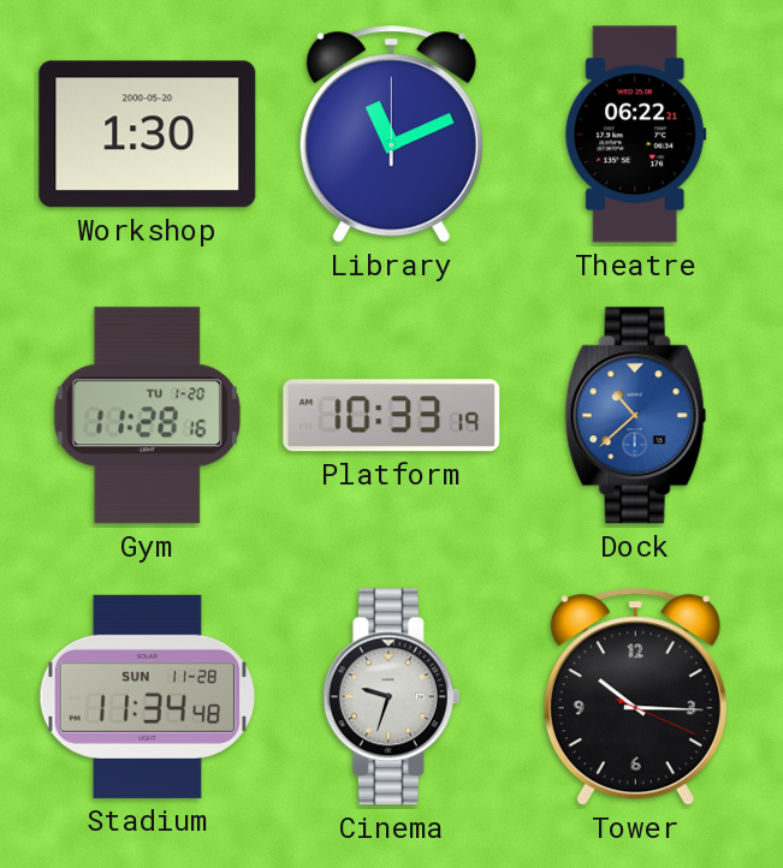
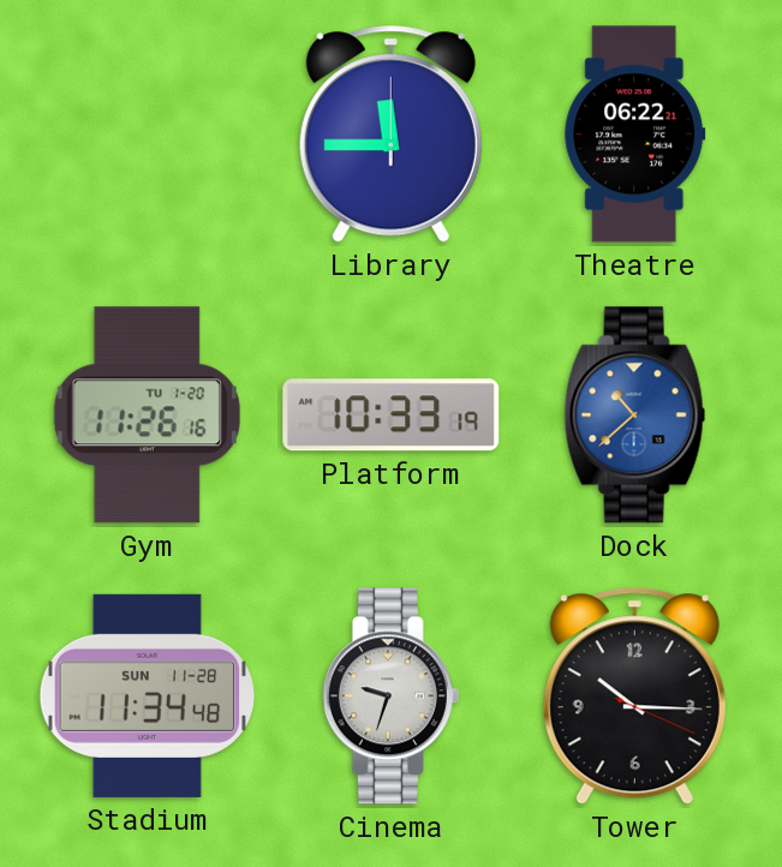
Workshop: 1:30 -> none (148, 135)
Library: 11:11 -> 11:45 (390, 134)
Gym: 11:28 -> 11:26 (147, 415)
